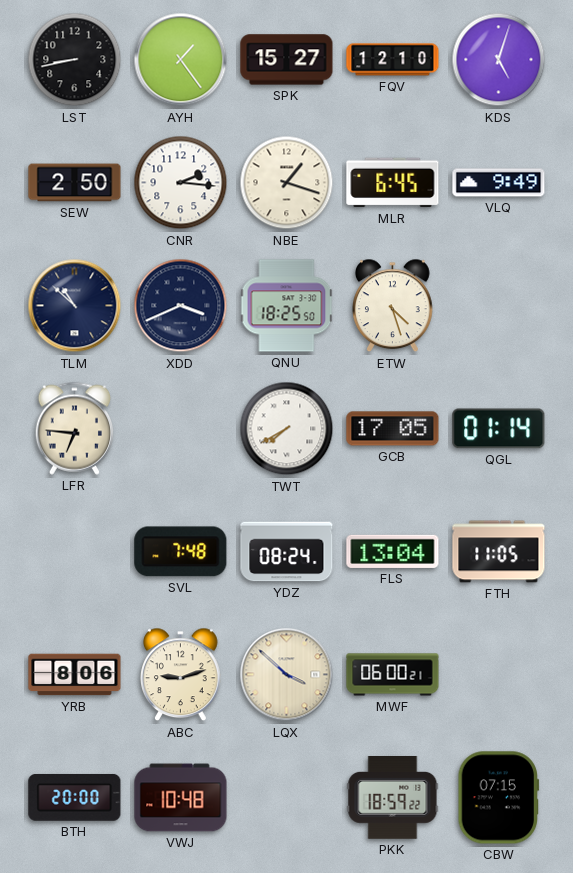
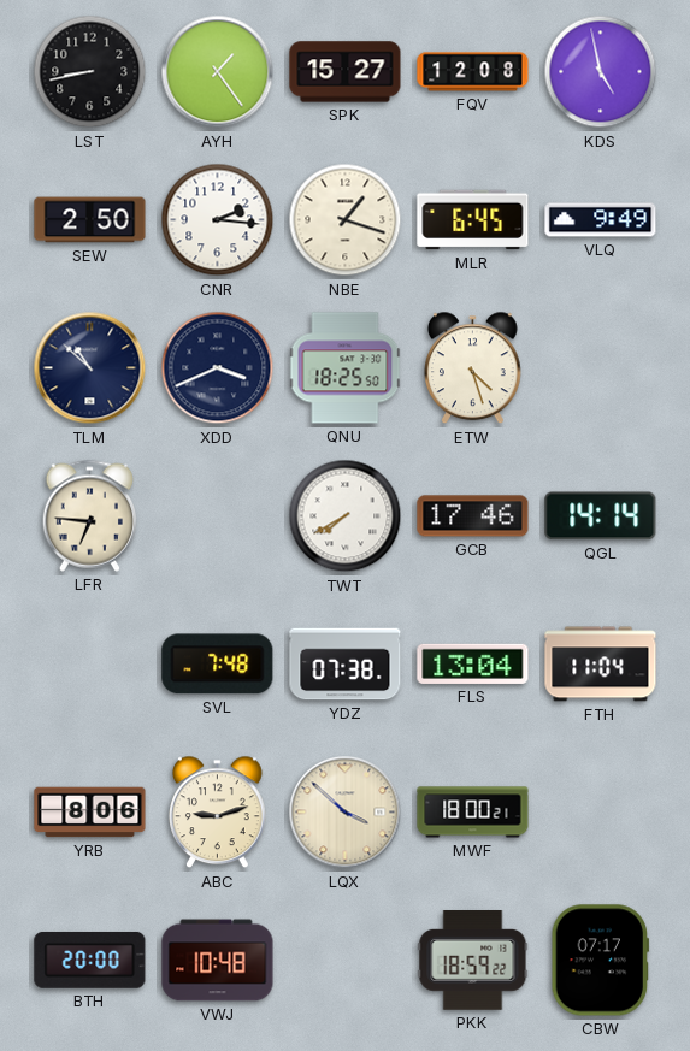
FQV: 12:10 -> 12:08 (473, 72)
KDS: 5:03 -> 4:58 (601, 72)
GCB: 17:05 -> 17:46 (473, 516)
QGL: 01:14 -> 14:14 (601, 516)
YDZ: 08:24 -> 07:38 (346, 665)
FTH: 11:05 -> 11:04 (601, 665)
MWF: 06:00 -> 18:00 (473, 813)
CBW: 07:15 -> 07:17 (601, 961)
